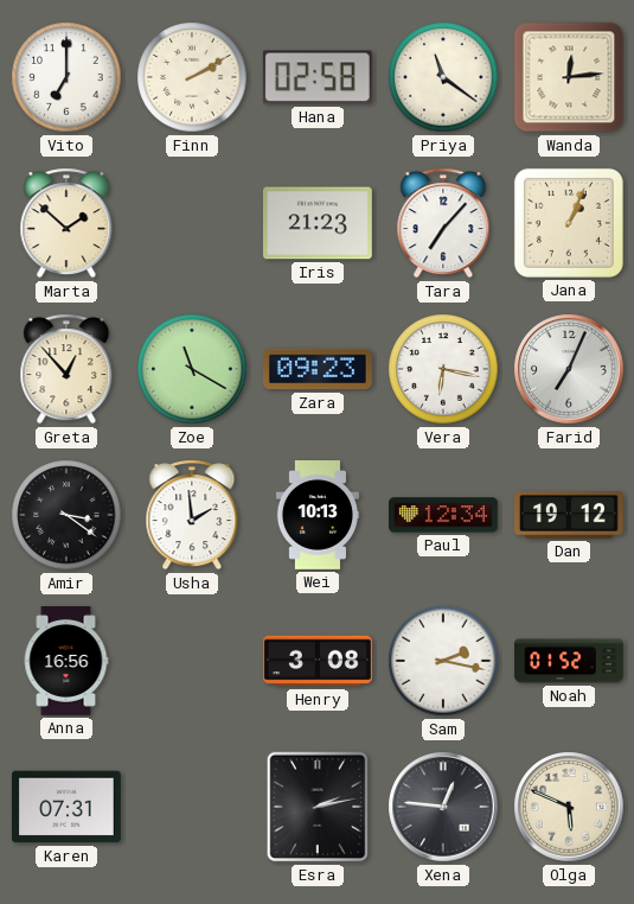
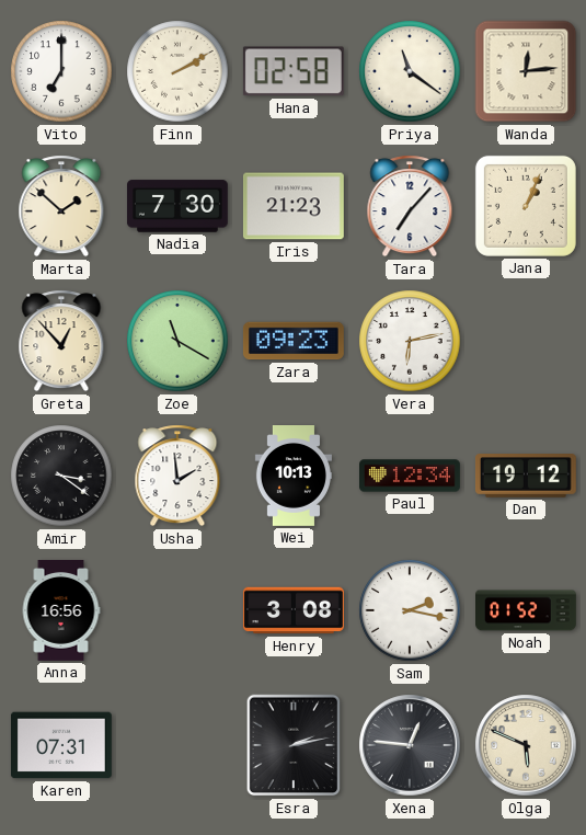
Nadia: none -> 7:30 (177, 206)
Vera: 6:17 -> 6:13 (410, 341)
Farid: 7:04 -> none (569, 369)
